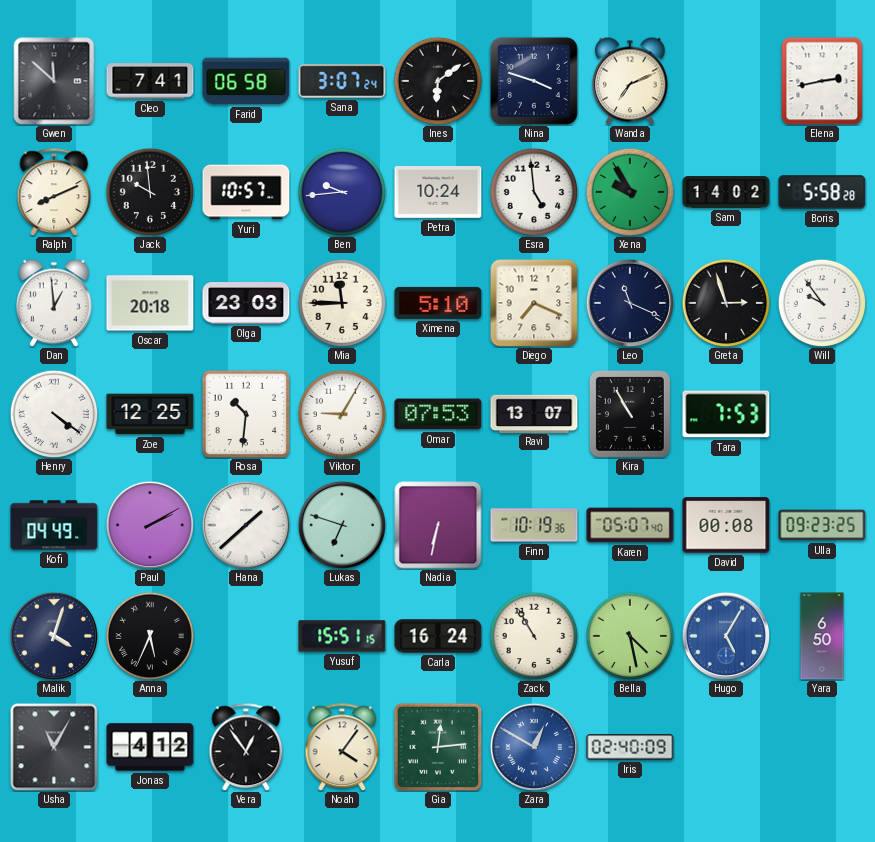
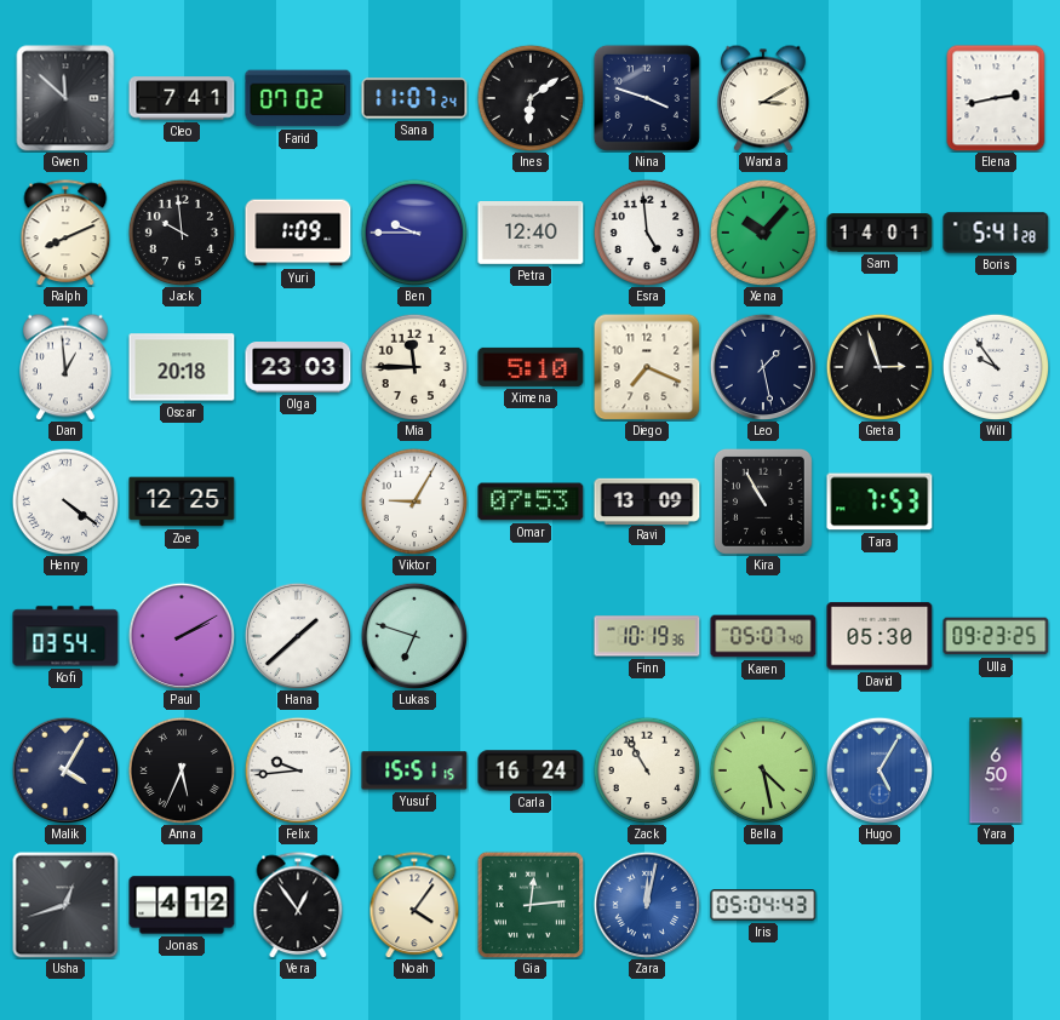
Farid: 06:58 -> 07:02 (298, 98)
Sana: 3:07 -> 11:07 (414, 98)
Wanda: 7:11 -> 3:10 (764, 98)
Yuri: 10:57 -> 1:09 (298, 233)
Ben: 9:44 -> 9:45 (414, 233)
Petra: 10:24 -> 12:40 (531, 234)
Xena: 9:55 -> 10:07 (763, 233)
Sam: 14:02 -> 14:01 (879, 233)
Boris: 5:58 -> 5:41 (996, 233)
Leo: 11:19 -> 1:28 (762, 366)
Rosa: 10:31 -> none (246, 414)
Ravi: 13:07 -> 13:09 (647, 500)
Kofi: 04:49 -> 03:54 (65, 636)
Nadia: 6:32 -> none (438, 525)
David: 00:08 -> 05:30 (879, 636)
Malik: 4:03 -> 4:05 (64, 769)
Felix: none -> 9:44 (297, 769)
Usha: 11:05 -> 12:42 (65, 905)
Zara: 12:50 -> 12:02 (646, 904)
Iris: 02:40 -> 05:04 (763, 905)
